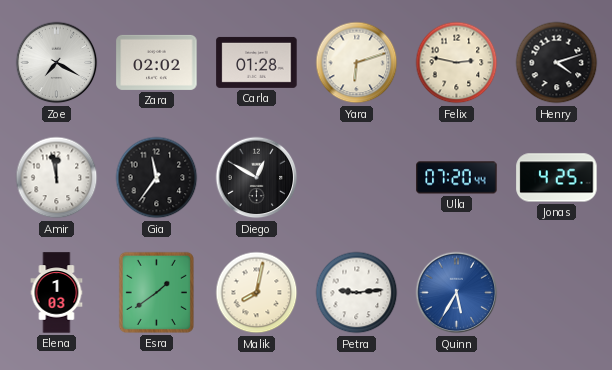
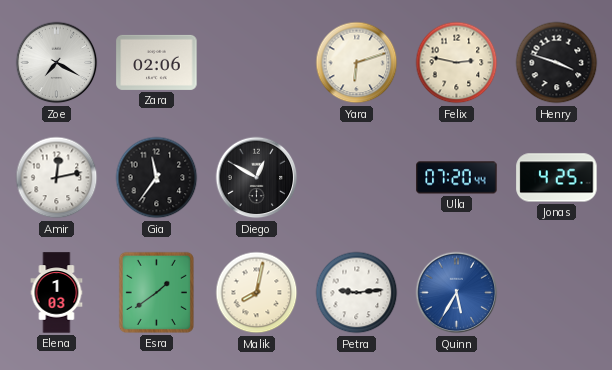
Zara: 02:02 -> 02:06 (157, 62)
Carla: 01:28 -> none (257, 62)
Henry: 4:12 -> 3:48 (557, 63)
Amir: 11:58 -> 12:13 (57, 178)
